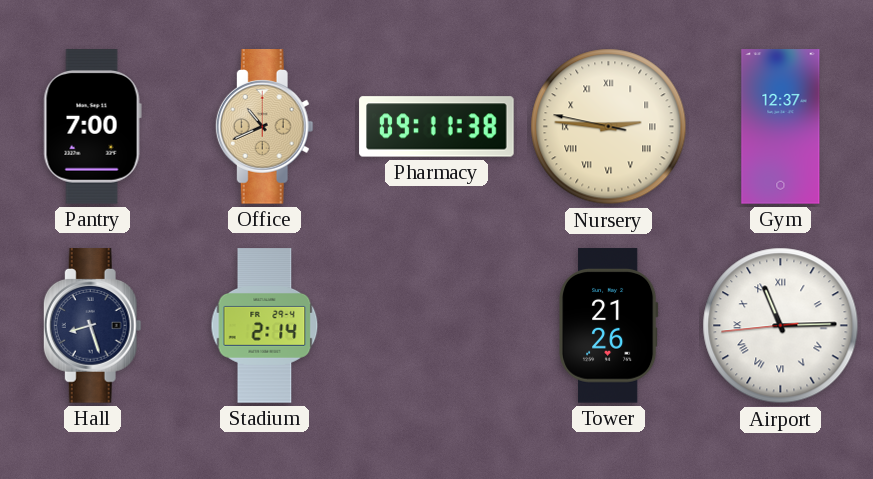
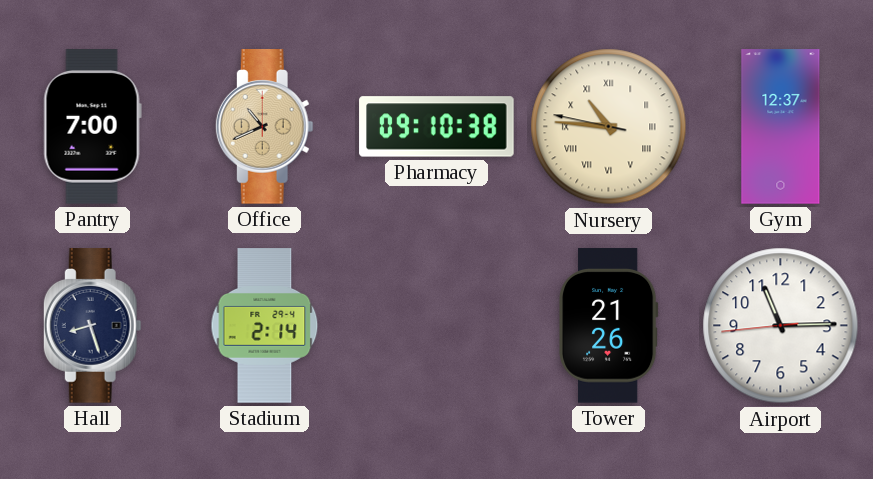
Pharmacy: 09:11 -> 09:10 (437, 127)
Nursery: 2:45 -> 10:45 (609, 127)
Airport numerals: Roman -> Arabic (781, 326)
